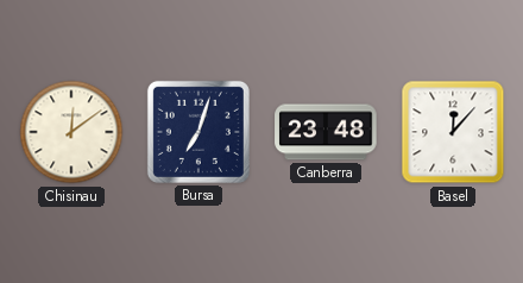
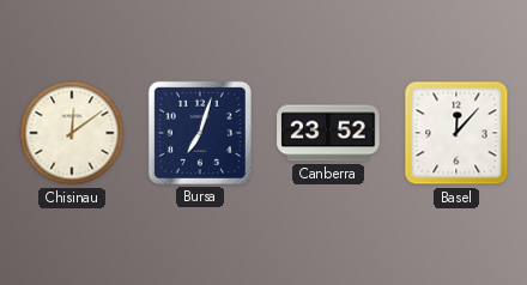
Canberra: 23:48 -> 23:52 (328, 133)
